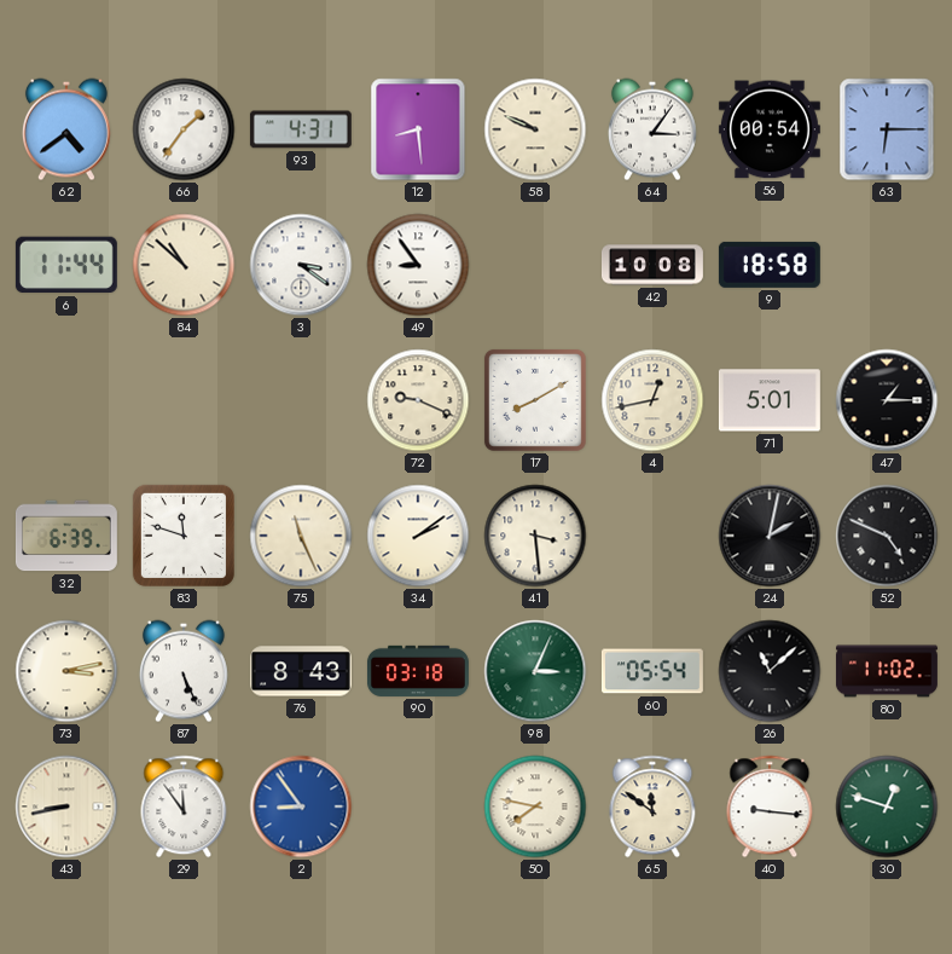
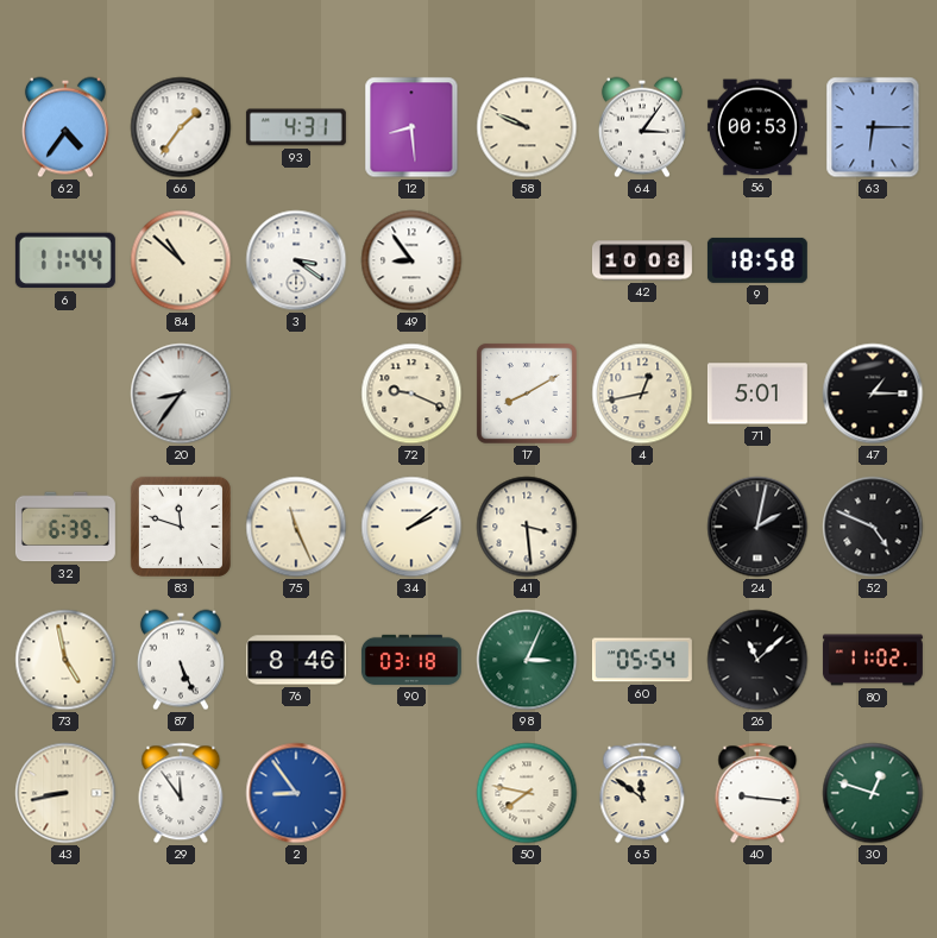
62: 4:39 -> 4:36 (65, 127)
56: 00:54 -> 00:53 (757, 127)
20: none -> 8:36 (181, 394)
73: 3:13 -> 4:58 (65, 660)
76: 8:43 -> 8:46 (296, 660)
